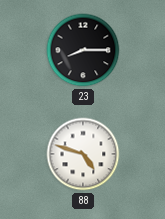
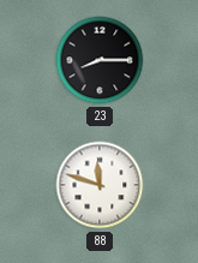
88: 4:48 -> 11:48 (100, 185)
